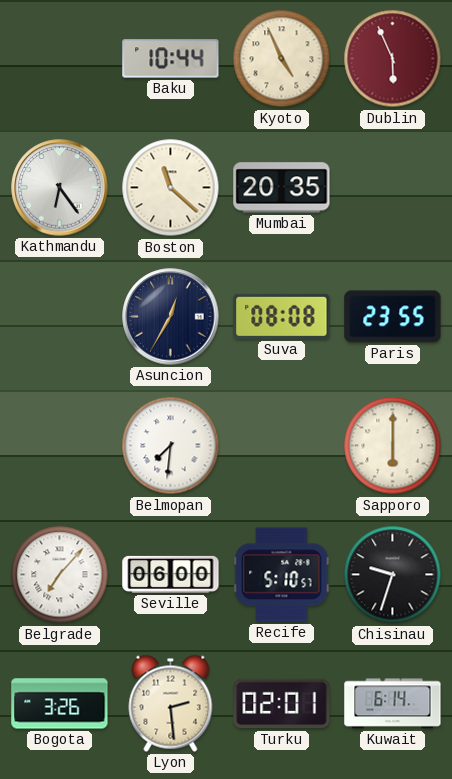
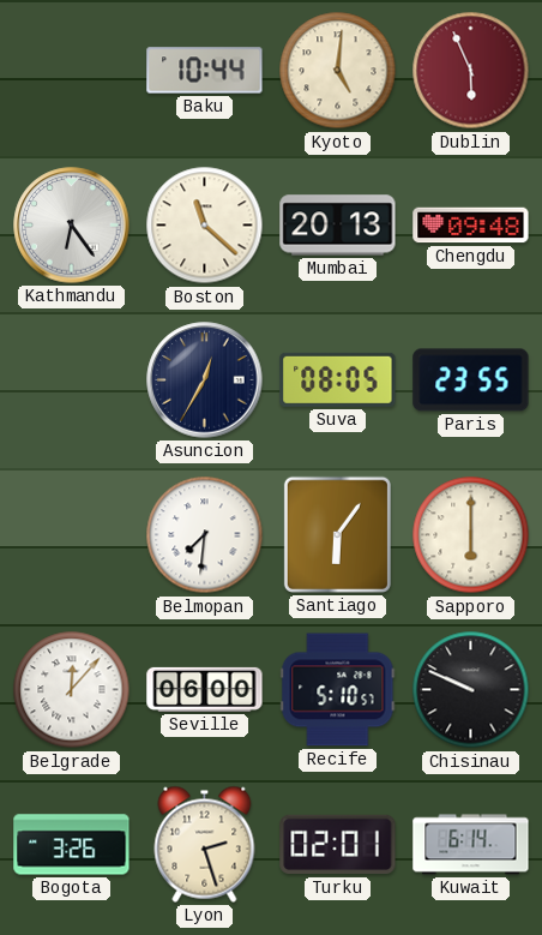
Kyoto: 4:56 -> 5:01 (338, 71)
Mumbai: 20:35 -> 20:13 (338, 226)
Chengdu: none -> 09:48 (471, 226)
Suva: 08:08 -> 08:05 (338, 379)
Santiago: none -> 6:06 (337, 534)
Belgrade: 7:07 -> 12:07 (72, 690)
Chisinau: 9:33 -> 9:49 (471, 690)
Lyon: 2:29 -> 2:27 (205, 844)
